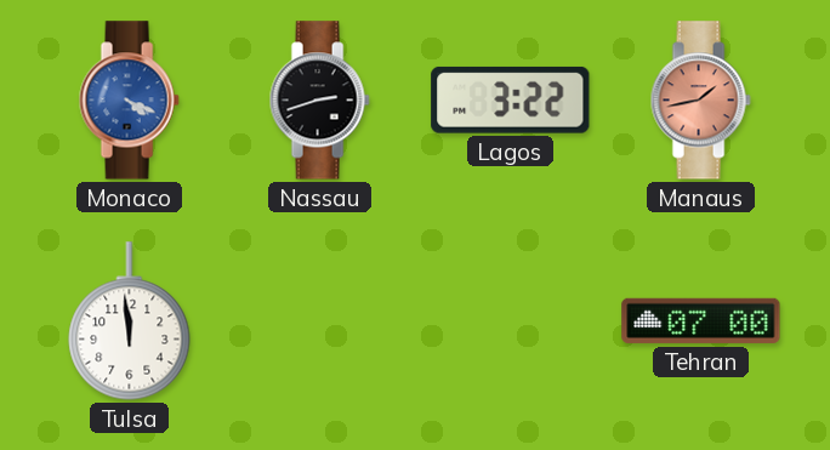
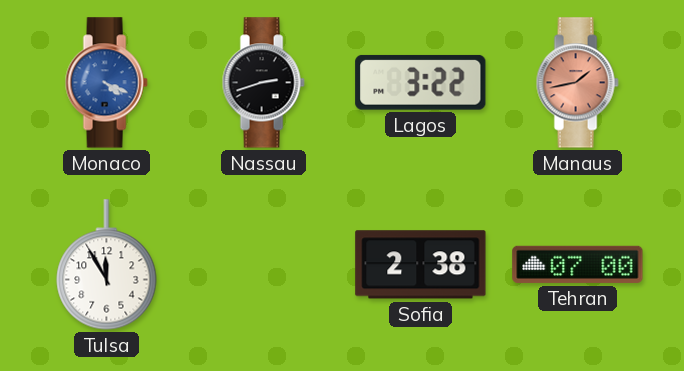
Tulsa: 11:59 -> 11:55 (107, 265)
Sofia: none -> 2:38 (421, 265)
